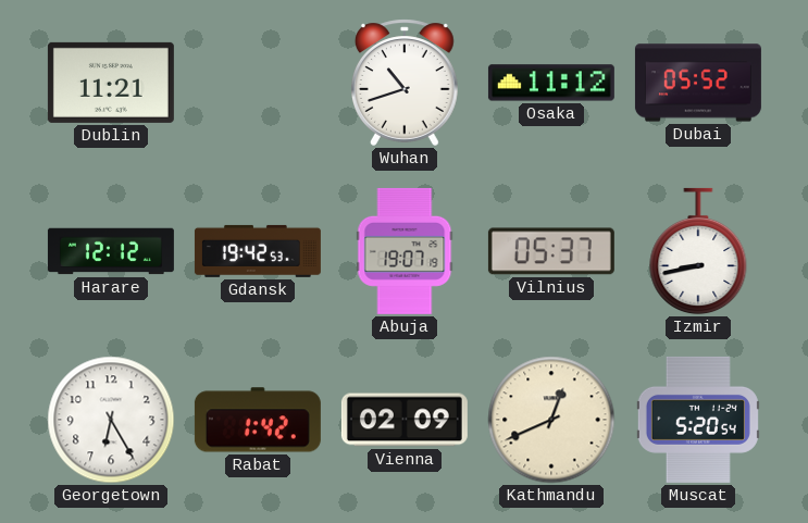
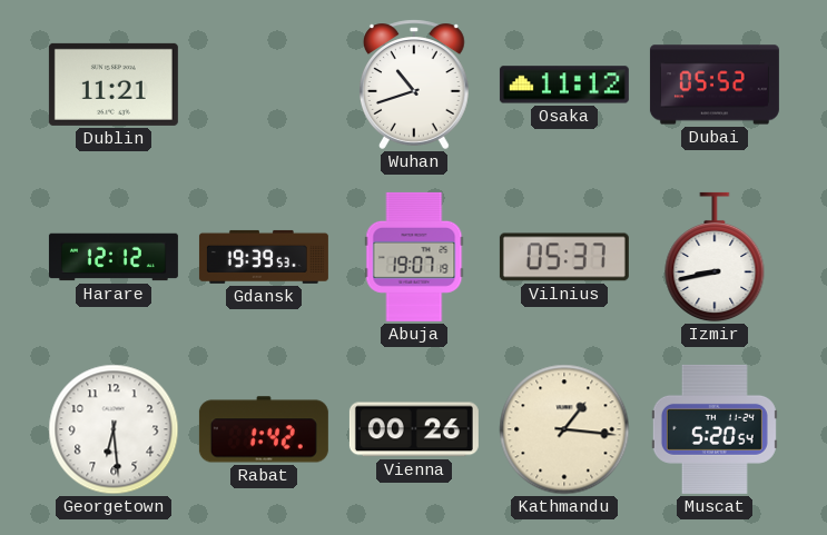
Gdansk: 19:42 -> 19:39 (264, 257)
Georgetown: 6:25 -> 6:29 (114, 429)
Vienna: 02:09 -> 00:26 (414, 429)
Kathmandu: 12:41 -> 1:16 (564, 429)
